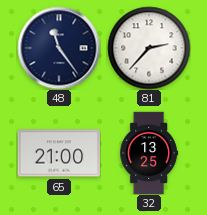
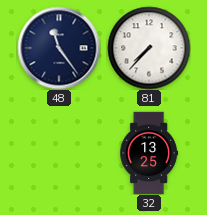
81: 2:37 -> 7:37 (149, 48)
65: 21:00 -> none (59, 153)
